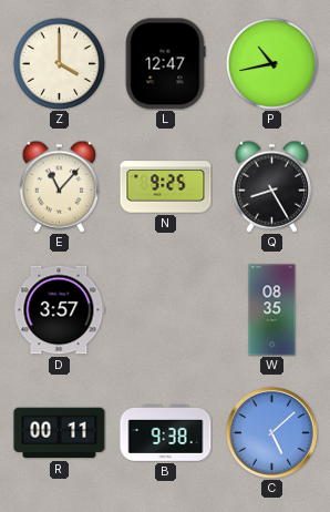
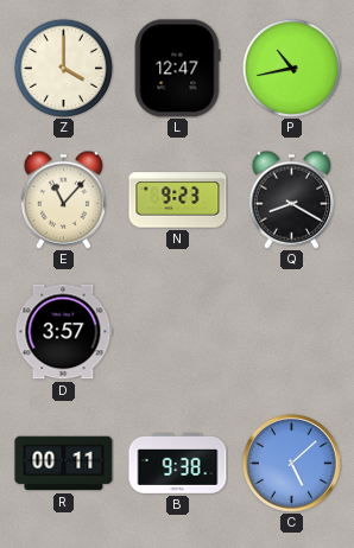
N: 9:25 -> 9:23 (178, 200)
Q: 8:25 -> 8:20 (291, 199)
W: 08:35 -> none (272, 310)
